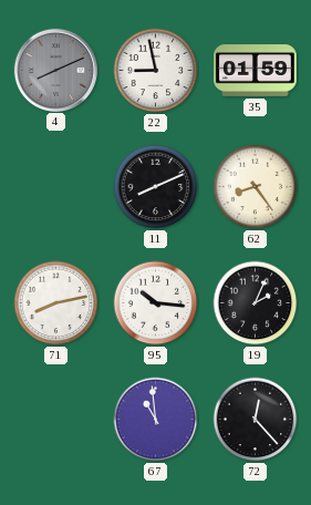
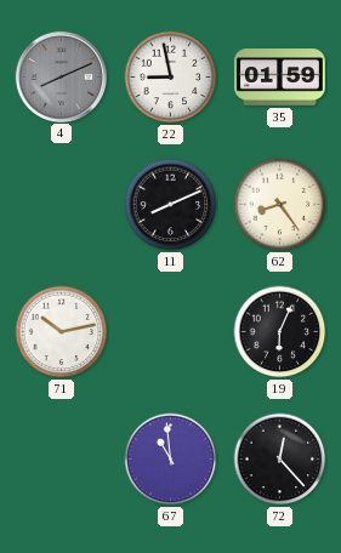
71: 8:13 -> 10:13 (62, 332)
95: 10:16 -> none (156, 303)
19: 2:04 -> 6:04 (280, 332)
